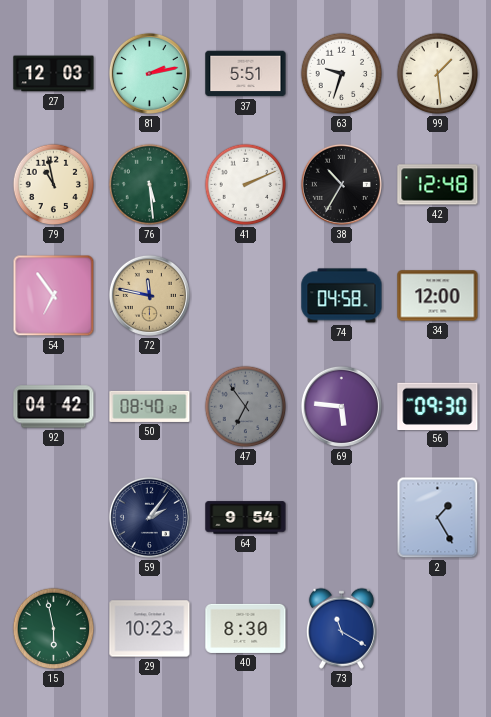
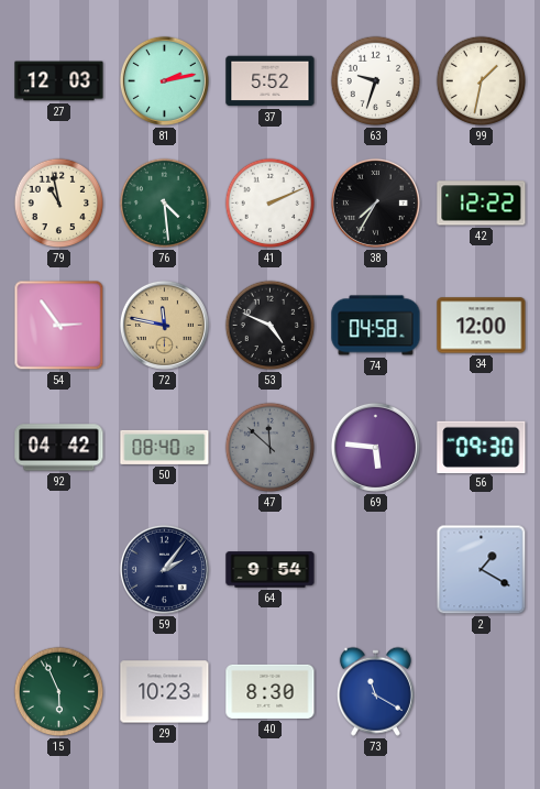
37: 5:51 -> 5:52 (271, 81)
99: 1:29 -> 1:32 (482, 81)
76: 5:29 -> 4:29 (165, 204)
38: 10:35 -> 7:35 (375, 202)
42: 12:48 -> 12:22 (482, 204)
54: 6:54 -> 2:54 (59, 326)
53: none -> 4:49 (271, 326)
47: 6:54 -> 11:52 (271, 448)
2: 1:25 -> 1:20 (482, 570)
15: 5:58 -> 5:56 (59, 692)
